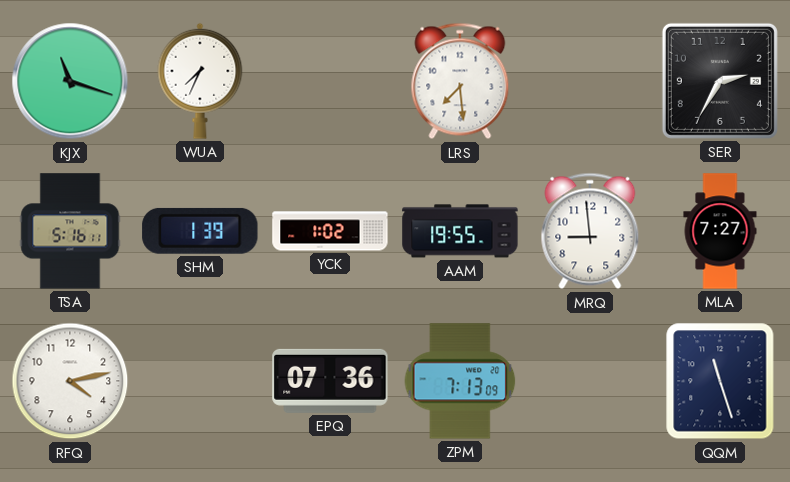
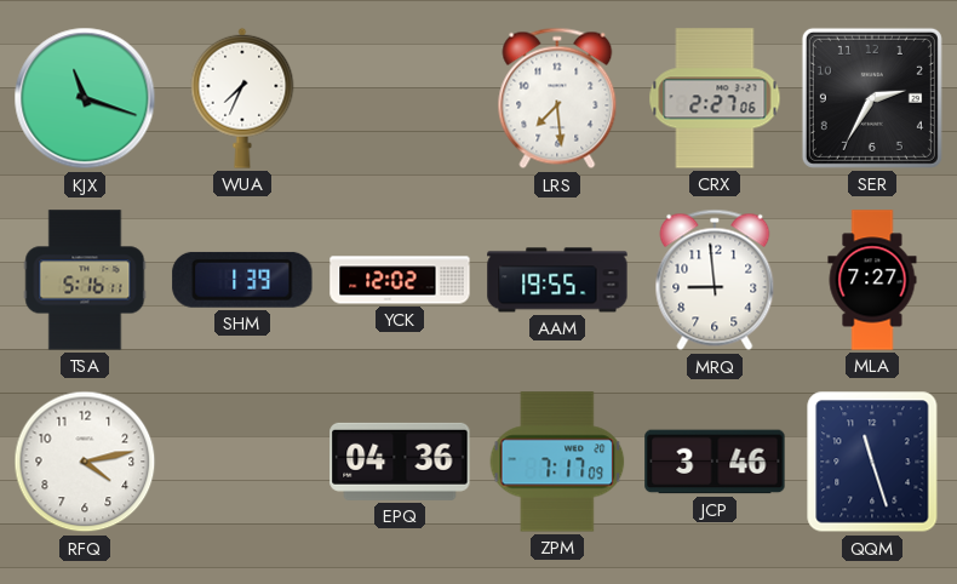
CRX: none -> 2:27 (715, 98)
YCK: 1:02 -> 12:02 (400, 280)
EPQ: 07:36 -> 04:36 (400, 462)
ZPM: 7:13 -> 7:17 (557, 462)
JCP: none -> 3:46 (715, 462)
